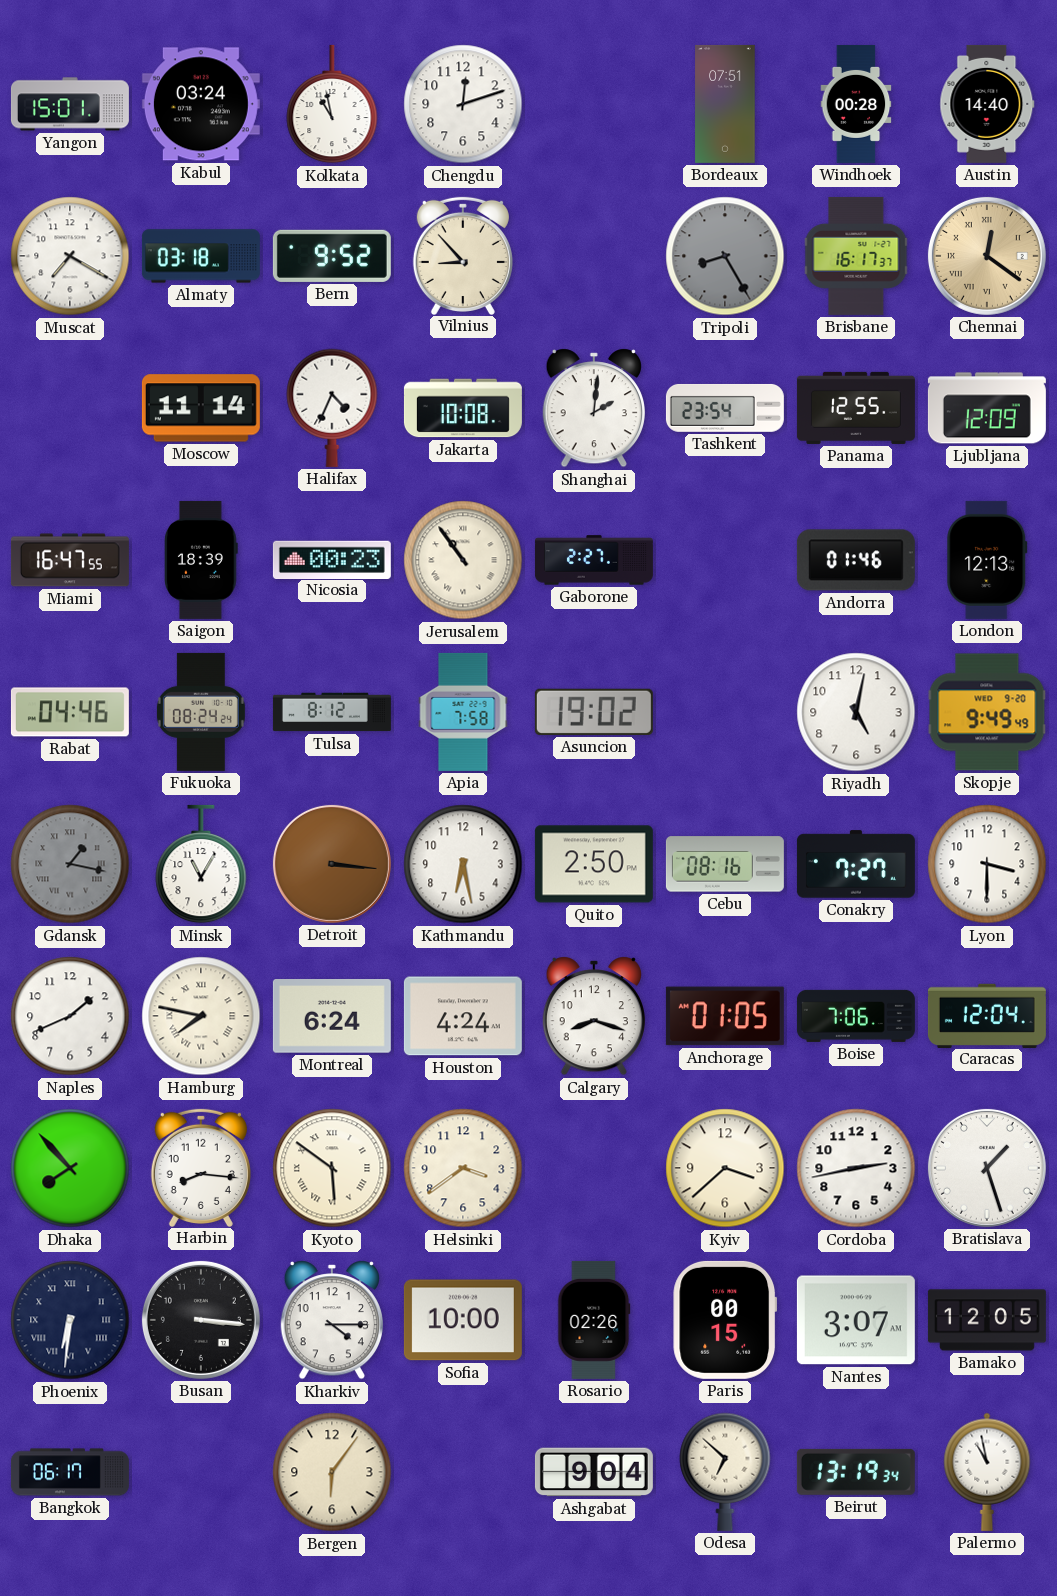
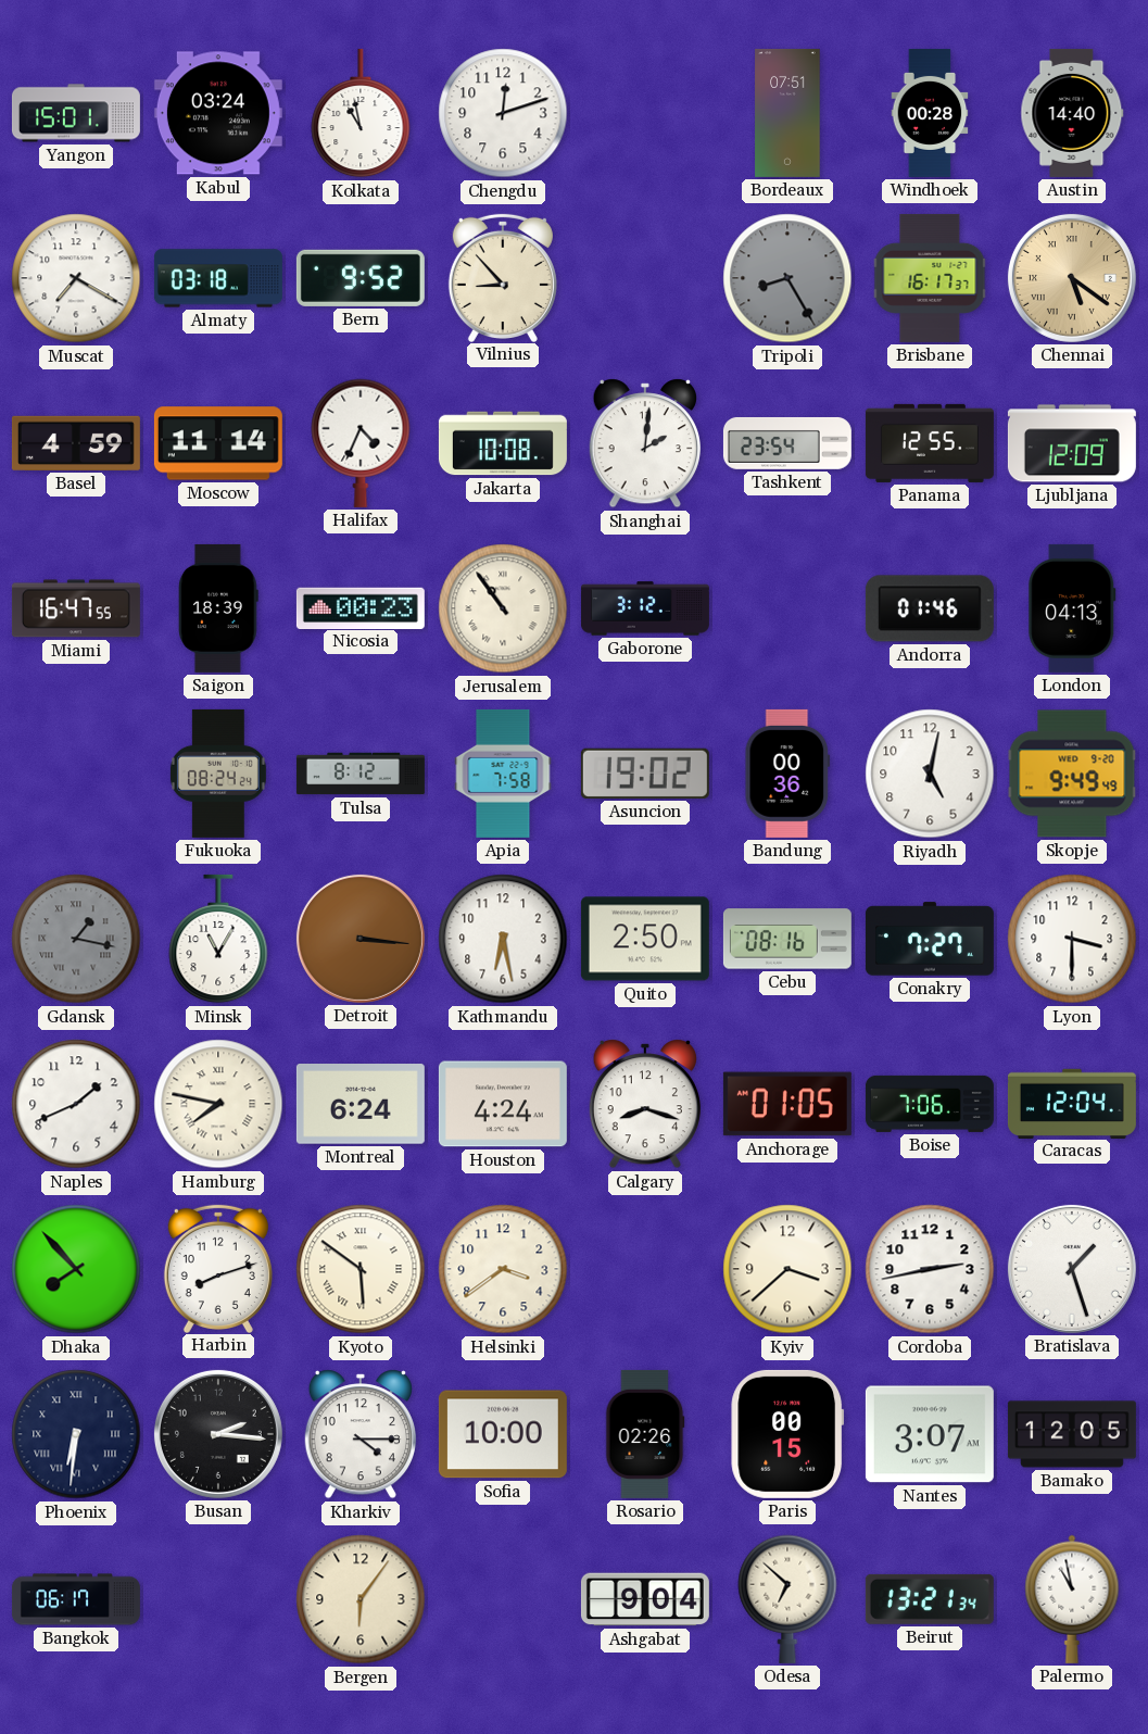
Chennai: 12:21 -> 5:21 (1072, 278)
Basel: none -> 4:59 (76, 443)
Gaborone: 2:27 -> 3:12 (645, 608)
London: 12:13 -> 04:13 (1072, 608)
Rabat: 04:46 -> none (70, 712)
Bandung: none -> 00:36 (787, 774)
Harbin: 8:16 -> 8:12 (218, 1268)
Busan: 3:16 -> 2:16 (218, 1434)
Beirut: 13:19 -> 13:21 (930, 1599)
